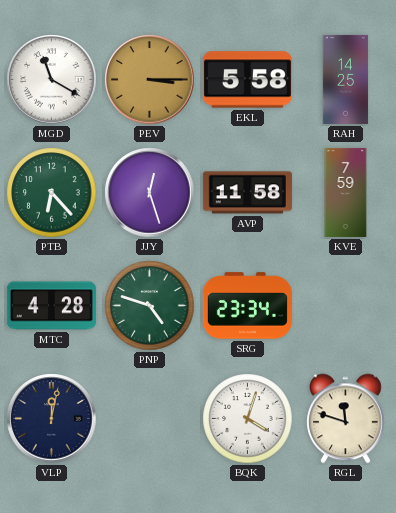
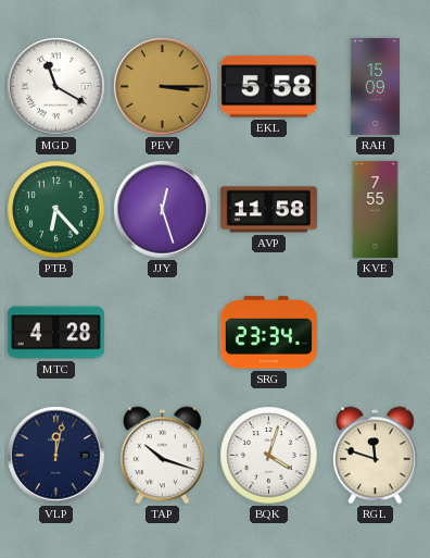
RAH: 14:25 -> 15:09 (376, 86)
KVE: 7:59 -> 7:55 (376, 209)
PNP: 4:48 -> none (150, 306)
TAP: none -> 10:18 (163, 456)
